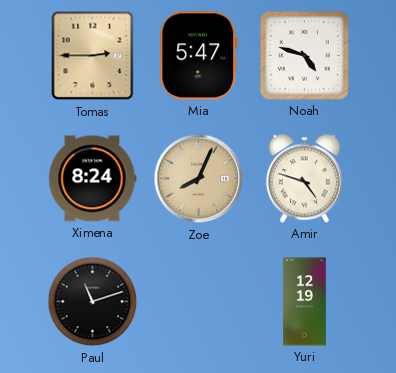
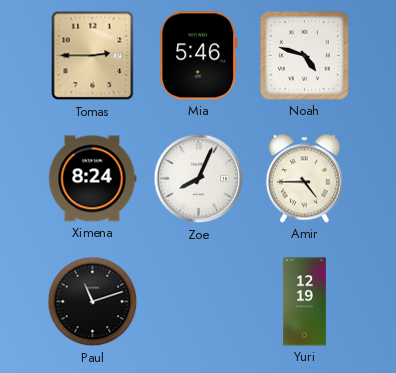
Mia: 5:47 -> 5:46 (199, 56)
Zoe dial: champagne -> white (199, 179)
Amir: 4:48 -> 4:45 (304, 179)
